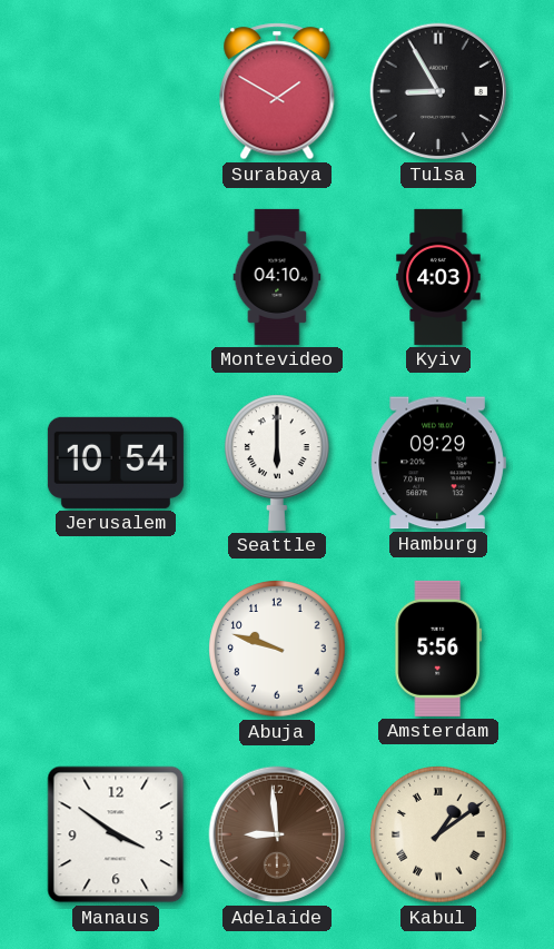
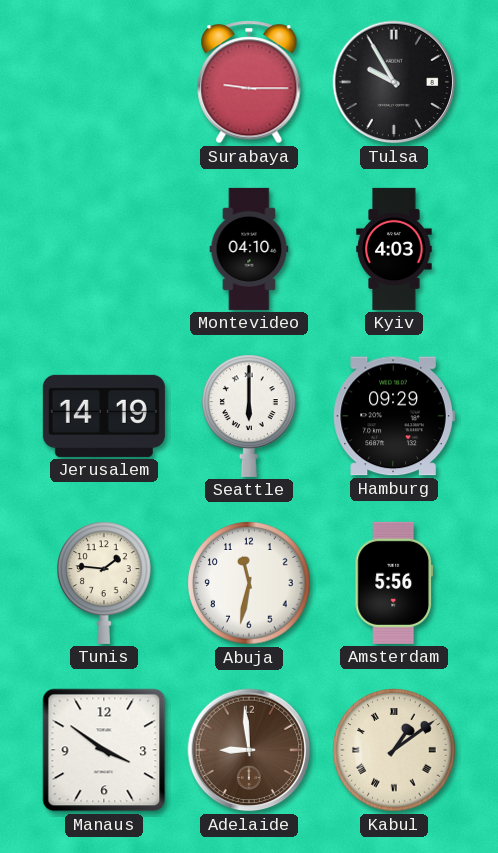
Surabaya: 1:50 -> 9:15 (249, 82)
Tulsa: 8:55 -> 9:55 (394, 82)
Jerusalem: 10:54 -> 14:19 (104, 416)
Tunis: none -> 1:46 (105, 583)
Abuja: 9:48 -> 11:32 (249, 583)
